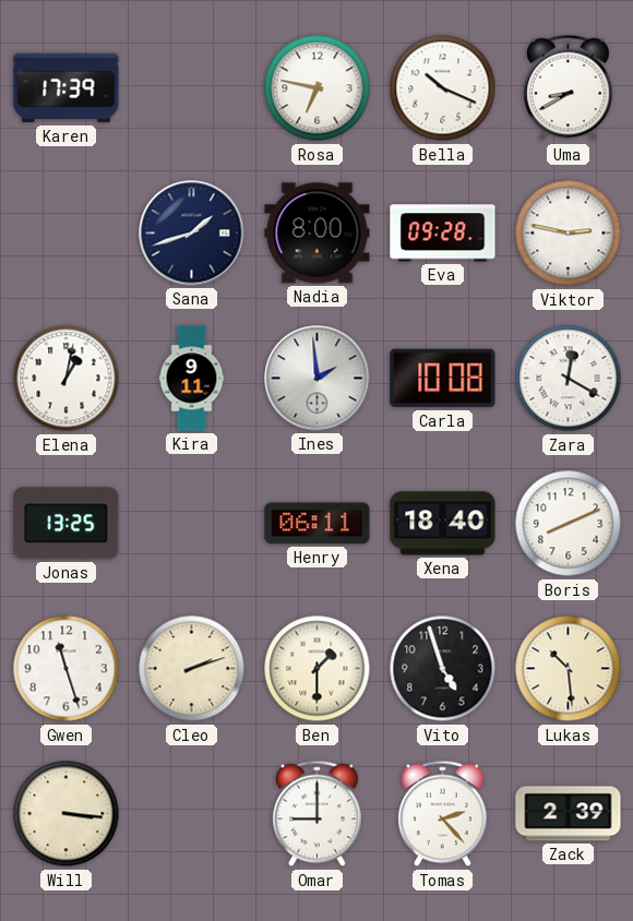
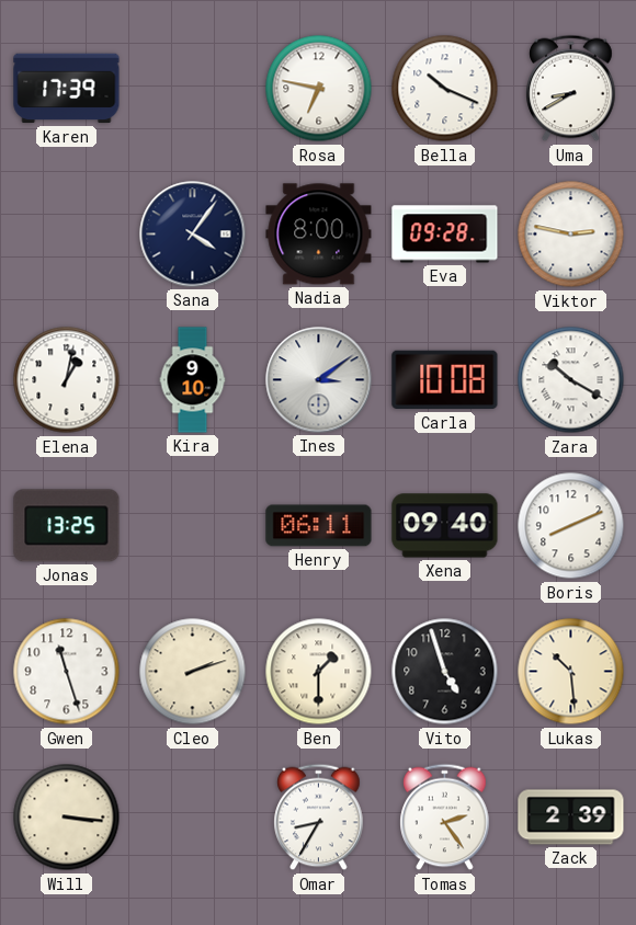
Sana: 1:42 -> 4:06 (193, 235)
Kira: 9:11 -> 9:10 (193, 380)
Ines: 1:59 -> 3:09 (319, 380)
Zara: 12:20 -> 10:20 (571, 380)
Xena: 18:40 -> 09:40 (445, 526)
Omar: 9:00 -> 8:35 (319, 818)
Tomas: 2:23 -> 2:24 (445, 818)
